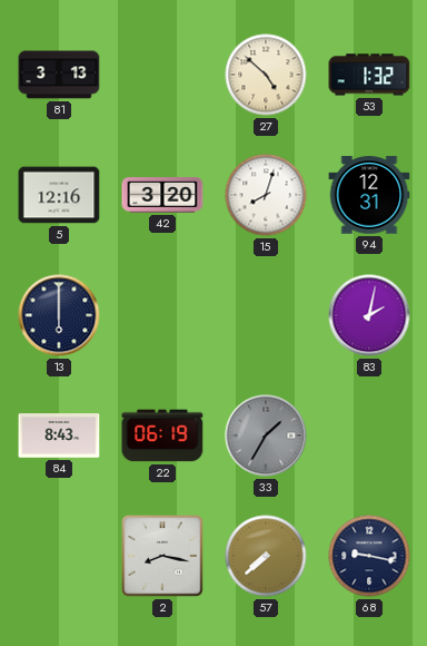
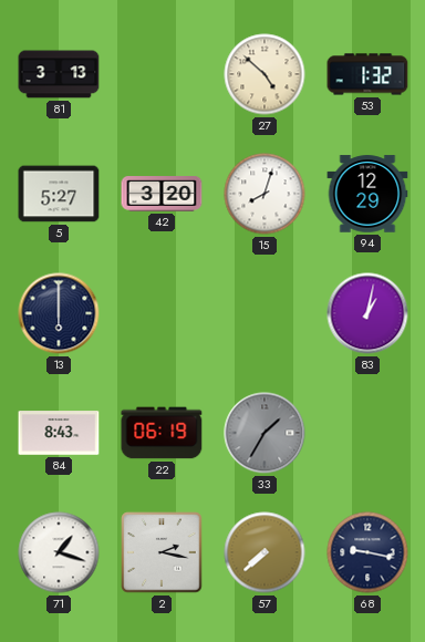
5: 12:16 -> 5:27 (59, 194)
94: 12:31 -> 12:29 (367, 194)
83: 2:02 -> 1:02 (367, 313)
71: none -> 1:18 (59, 552)
2: 8:17 -> 2:17 (162, 552)
